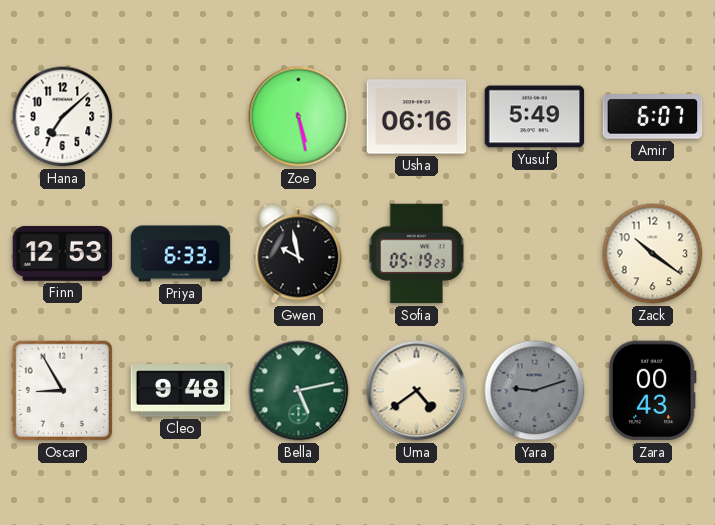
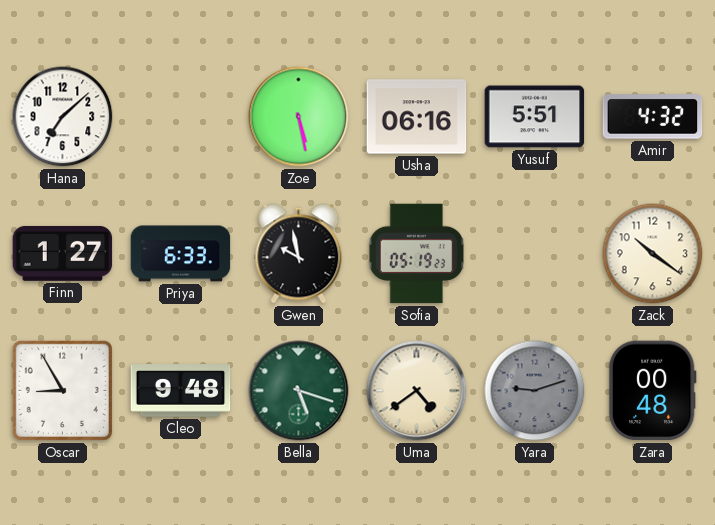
Yusuf: 5:49 -> 5:51 (535, 117)
Amir: 6:07 -> 4:32 (653, 117)
Finn: 12:53 -> 1:27 (63, 253)
Bella: 5:13 -> 5:18 (299, 391)
Zara: 00:43 -> 00:48 (652, 391)
